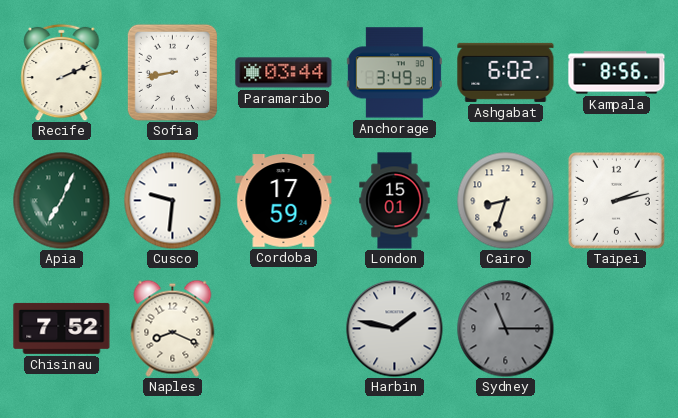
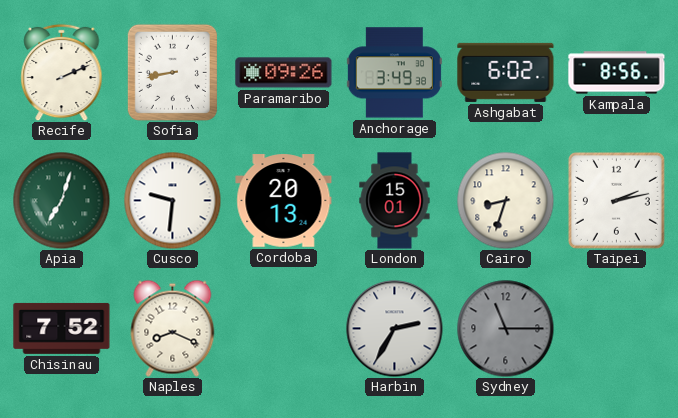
Paramaribo: 03:44 -> 09:26 (284, 73)
Apia: 7:04 -> 7:03 (61, 200)
Cordoba: 17:59 -> 20:13 (284, 201)
Harbin: 1:47 -> 2:35 (395, 329)
